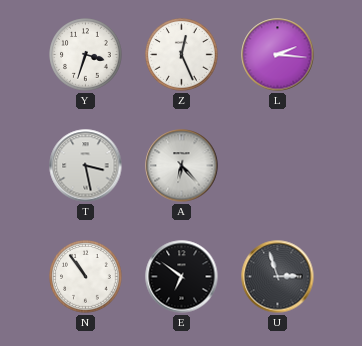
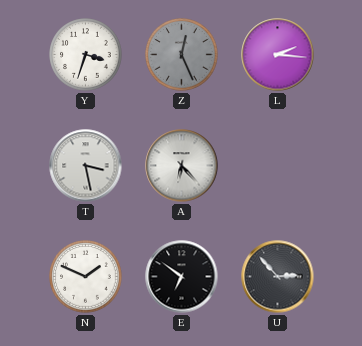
Z dial: white -> grey (182, 55)
N: 10:54 -> 1:49 (86, 277)
U: 2:57 -> 2:53 (278, 277)
